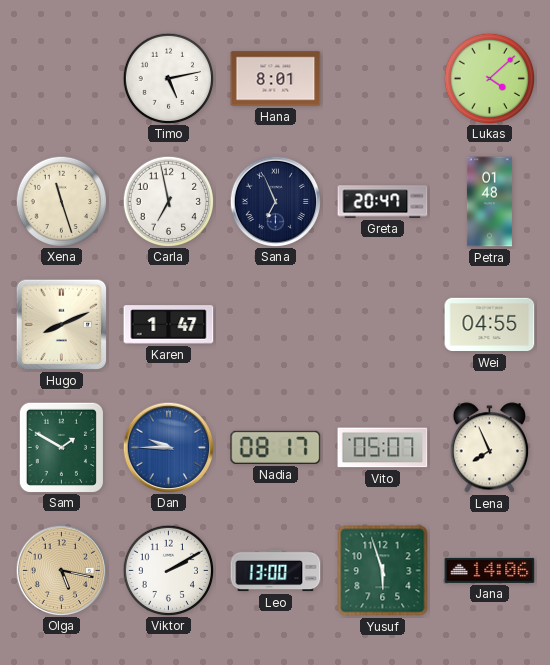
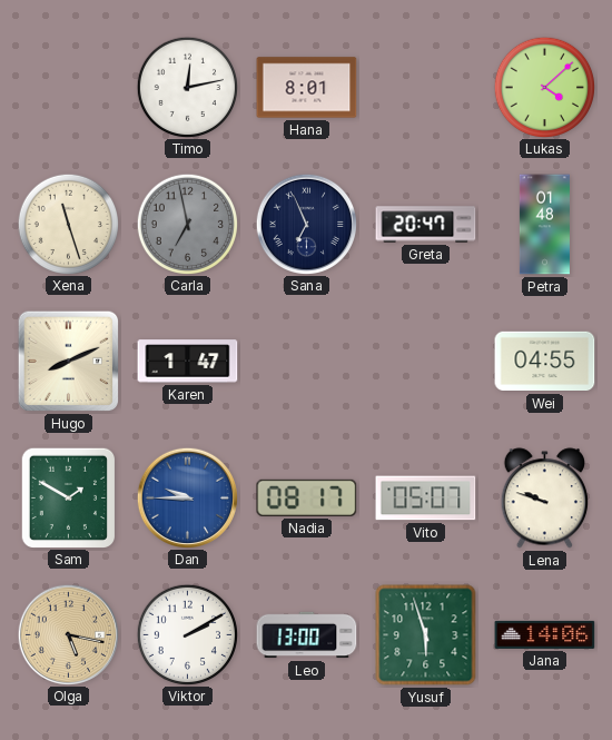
Timo: 5:13 -> 12:13 (187, 87)
Carla dial: white -> grey (187, 224)
Lena: 7:56 -> 9:48 (544, 499)
